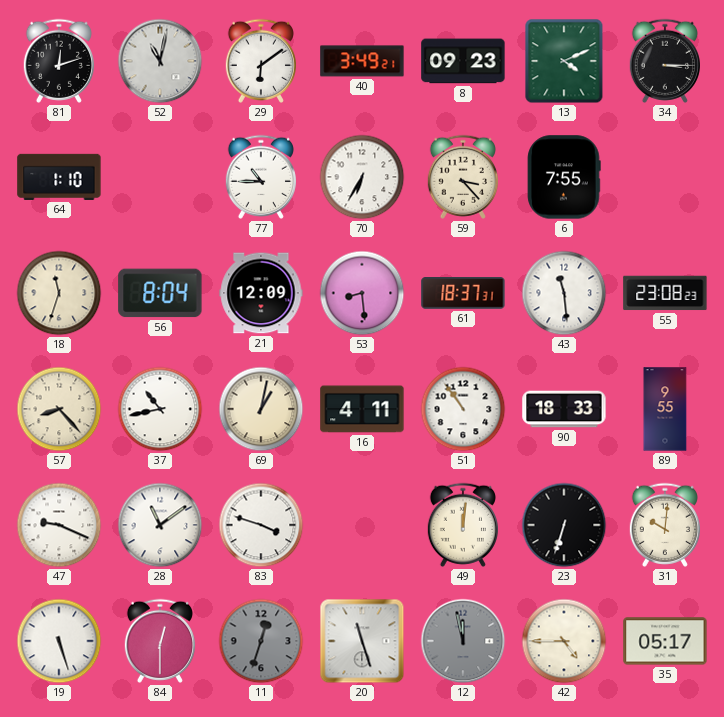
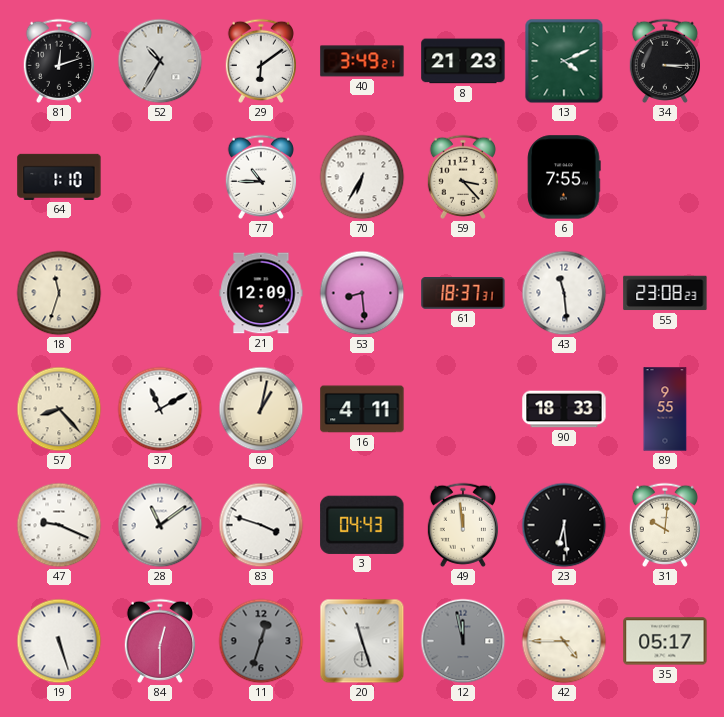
52: 11:02 -> 10:35 (160, 61)
8: 09:23 -> 21:23 (463, 61)
56: 8:04 -> none (160, 293)
37: 10:43 -> 11:10 (160, 409)
51: 10:54 -> none (463, 409)
3: none -> 04:43 (362, 525)
49: 12:01 -> 11:59 (462, 525)
23: 6:33 -> 6:29 (564, 525)
